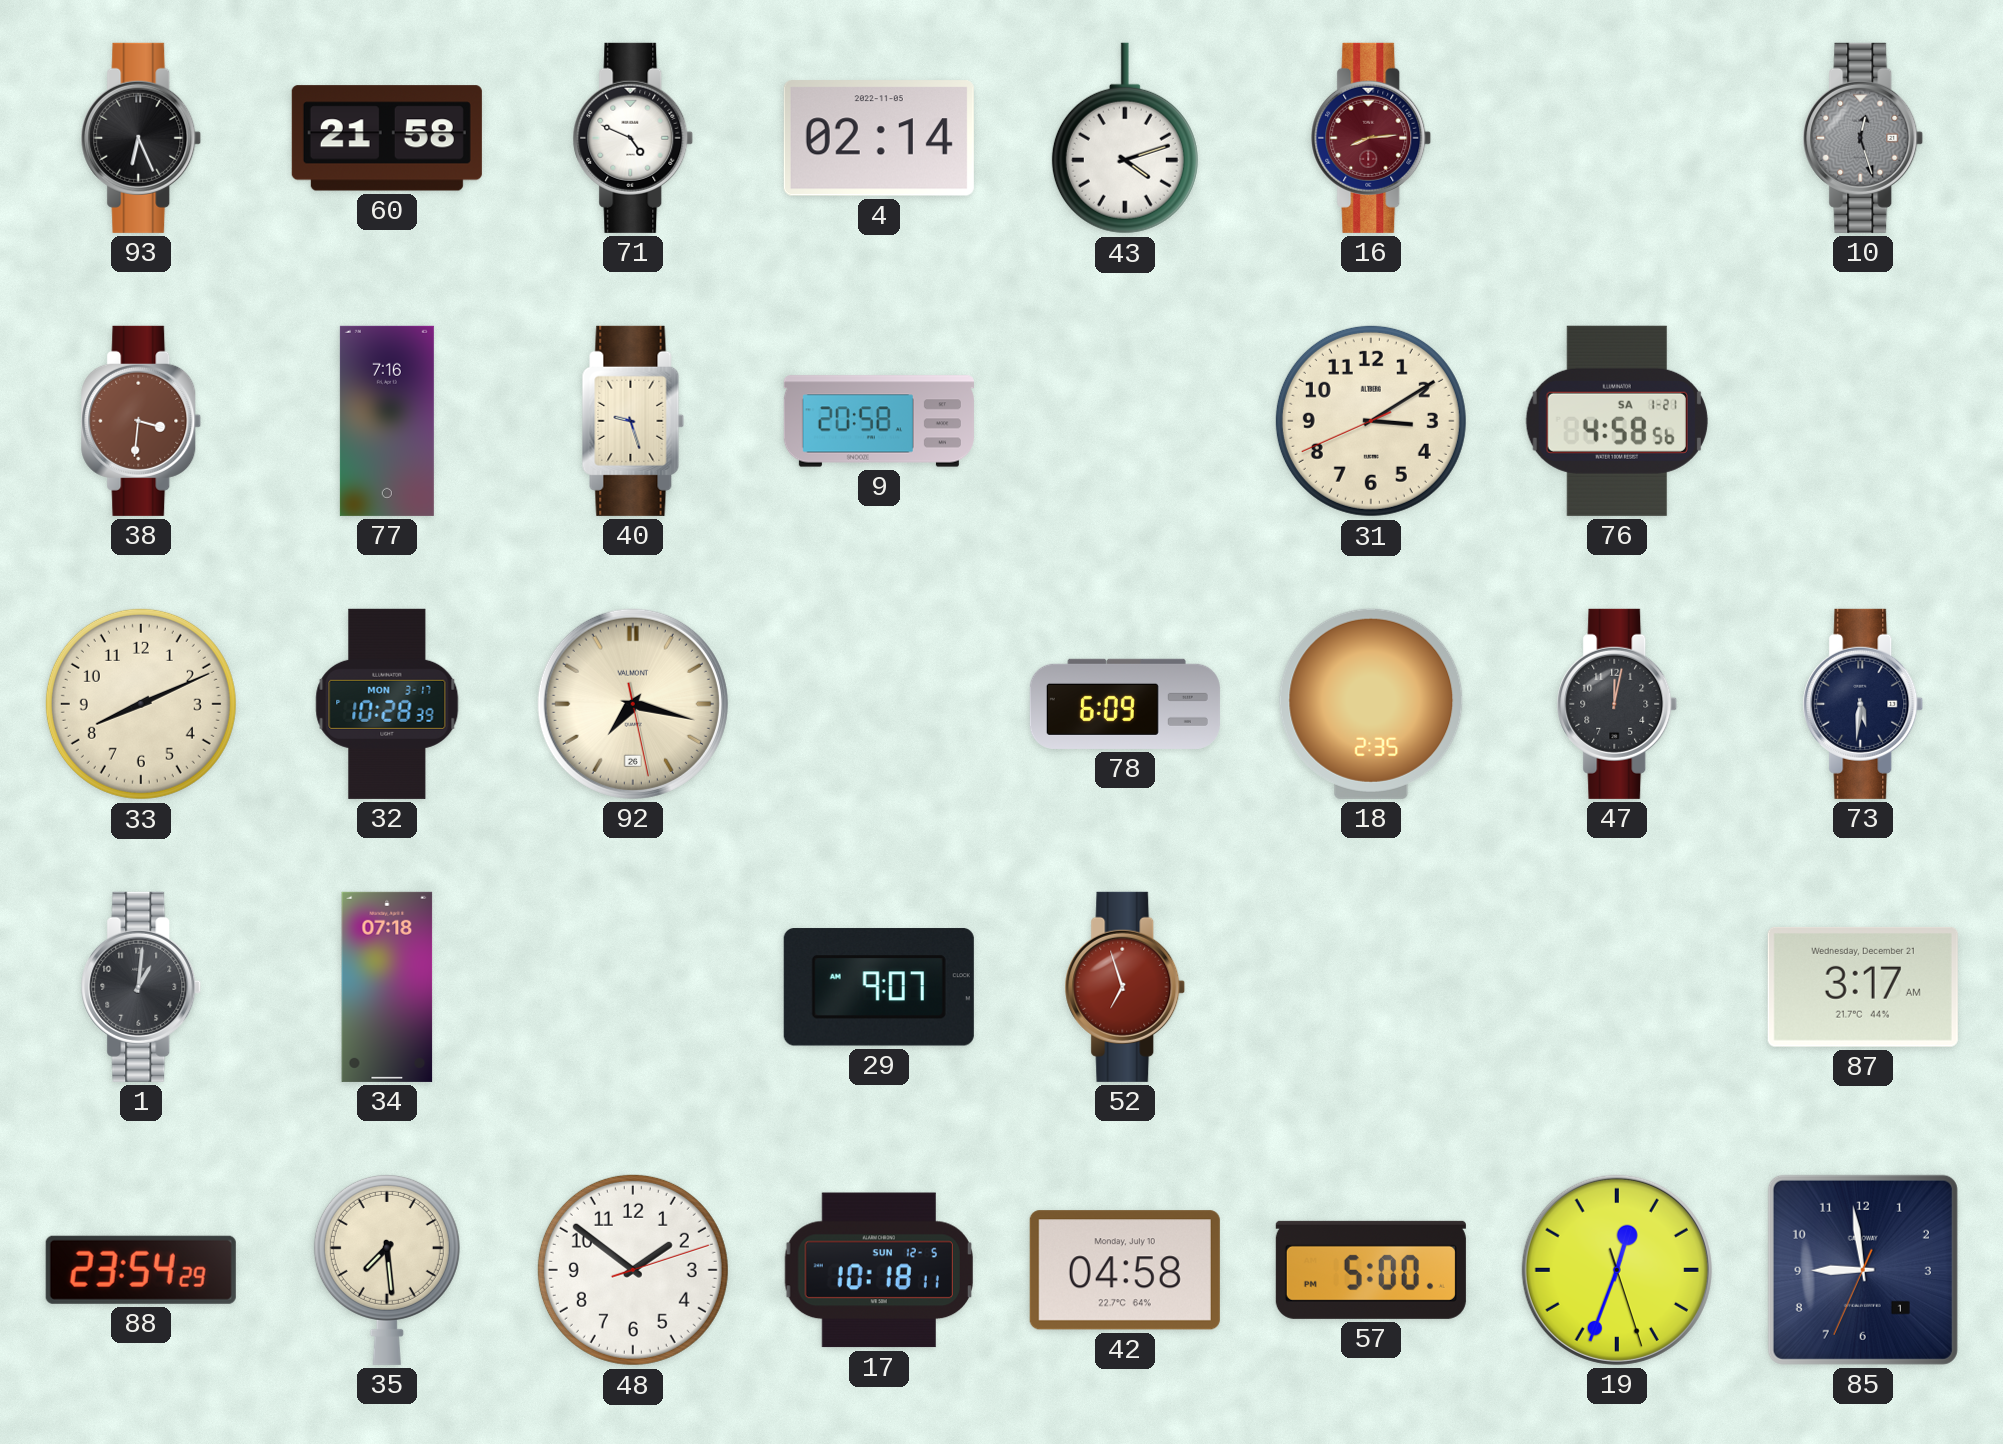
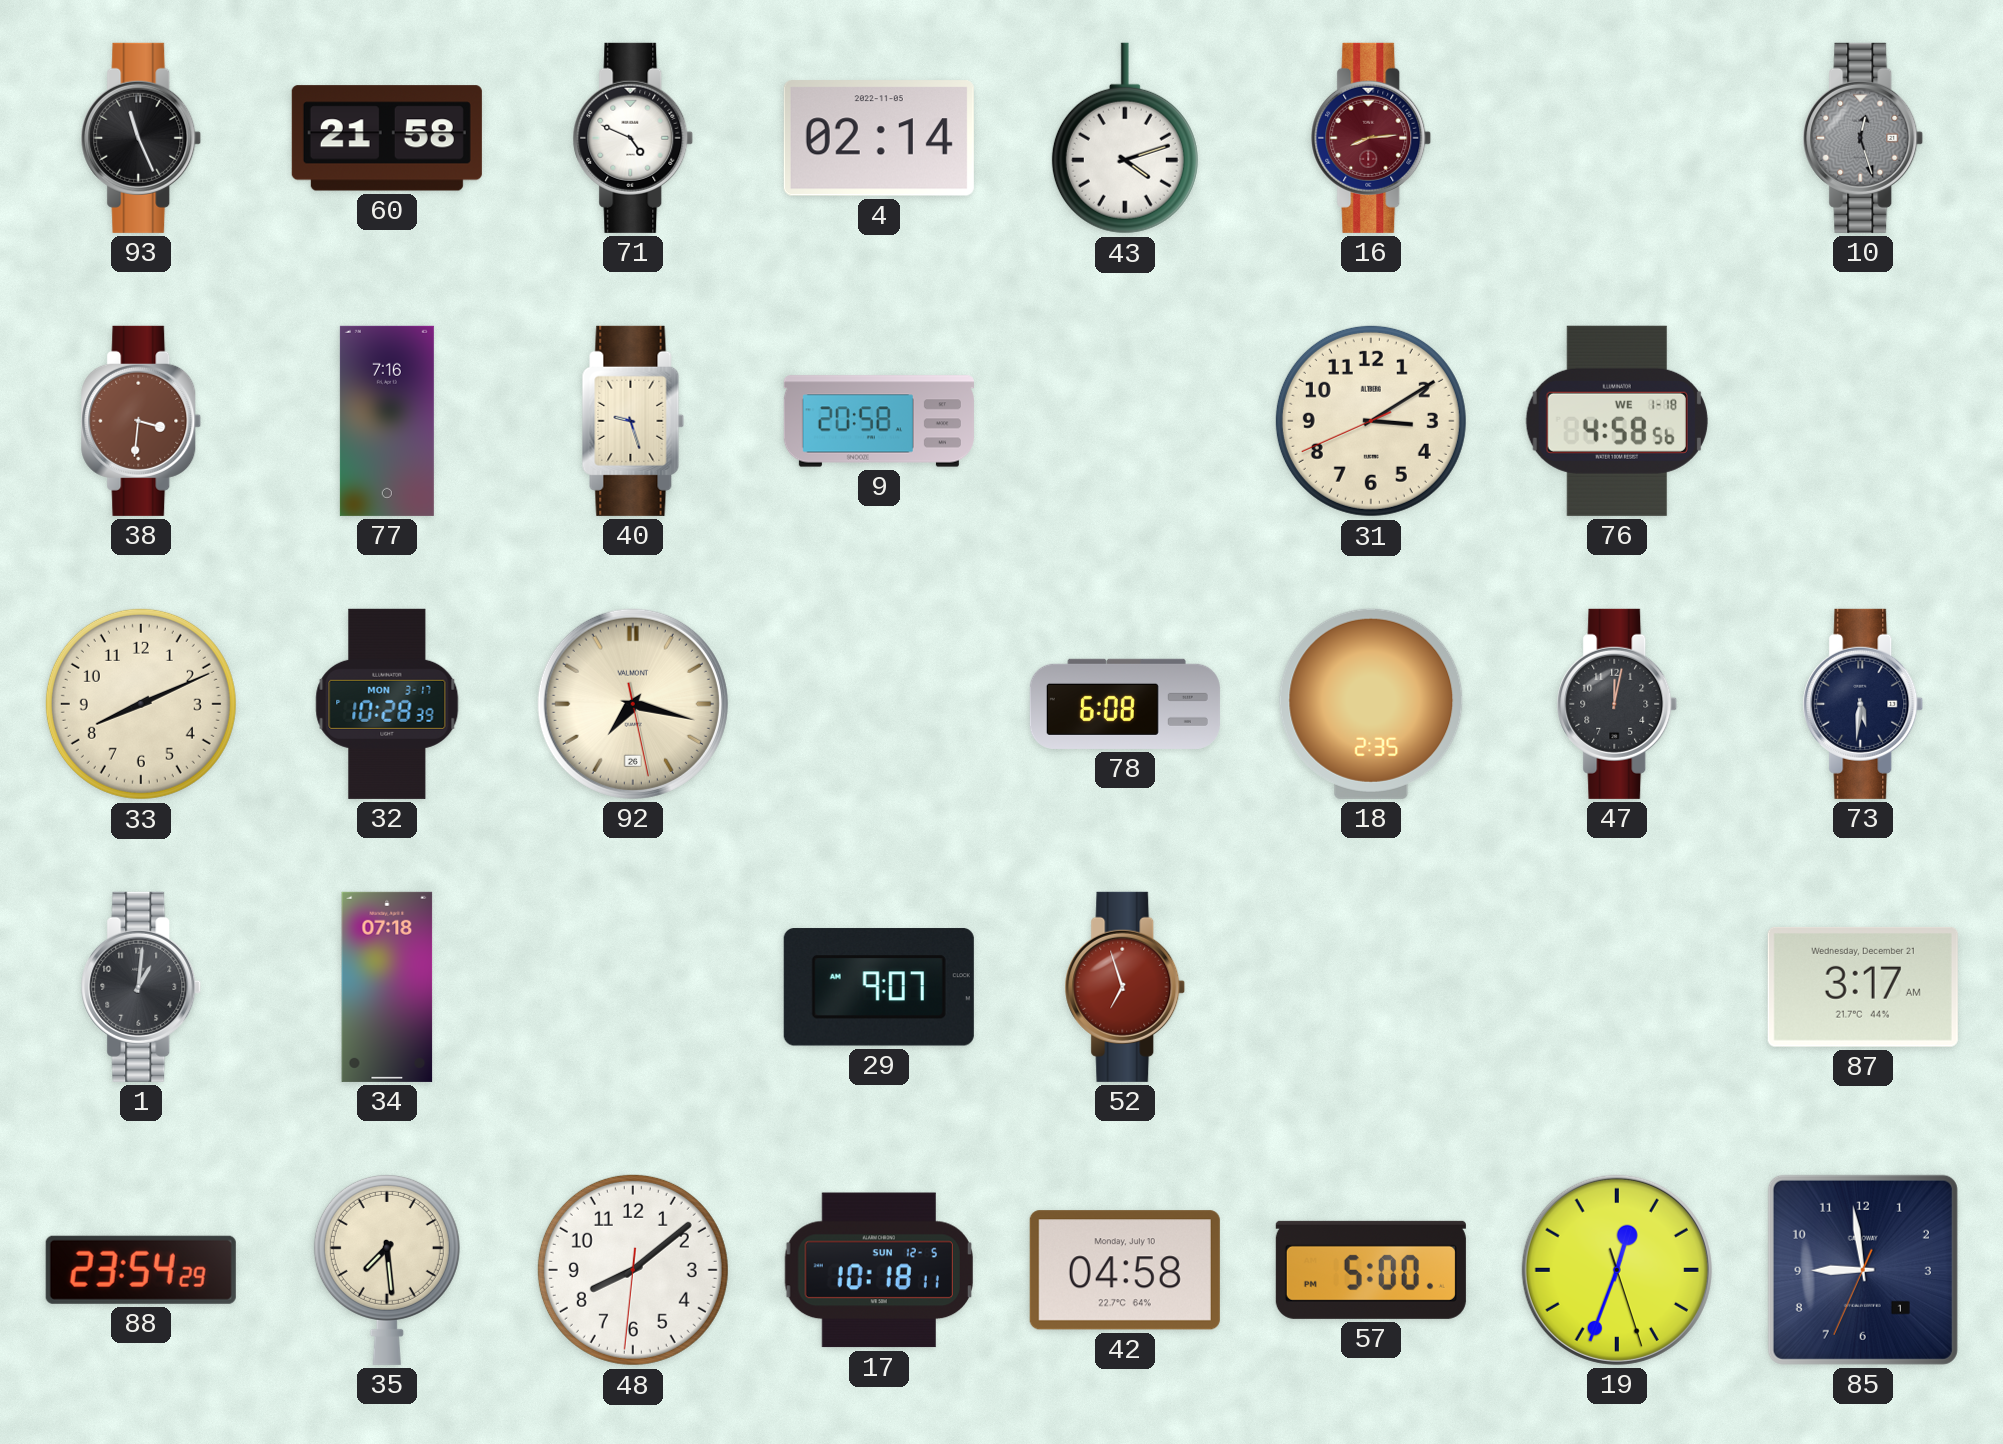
93: 6:26 -> 11:26 (141, 138)
76 date: SA 1-21 -> WE 1-18 (1617, 421)
78: 6:09 -> 6:08 (1125, 704)
48: 1:51 -> 8:08 (633, 1270)
